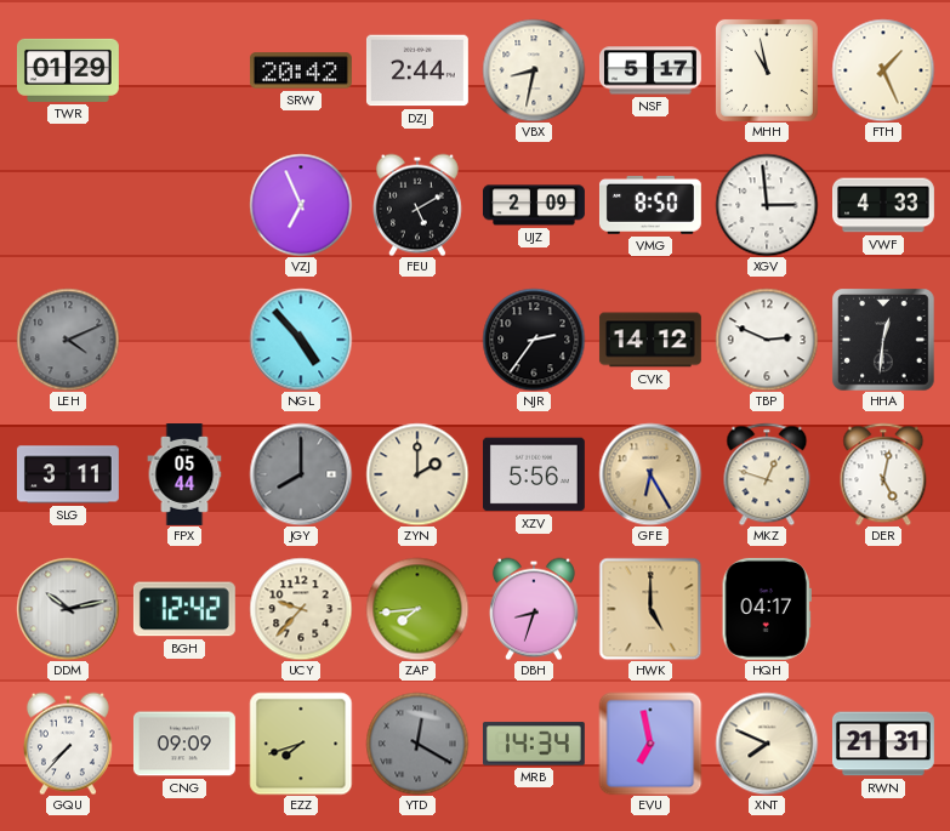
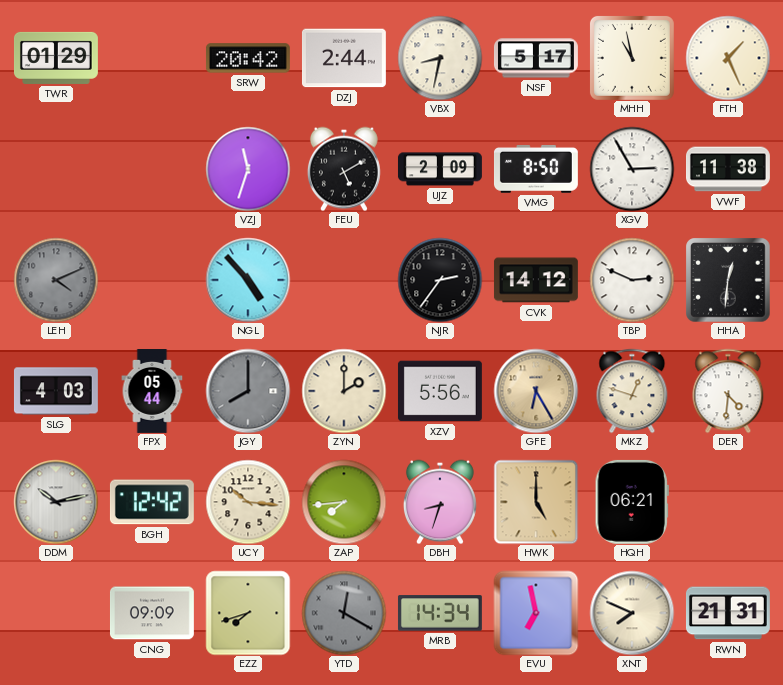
VZJ: 6:56 -> 11:33 (248, 169)
XGV: 2:59 -> 2:55 (632, 169)
VWF: 4:33 -> 11:38 (729, 169)
SLG: 3:11 -> 4:03 (56, 391)
DER: 5:02 -> 4:31 (728, 391)
UCY: 9:37 -> 10:16 (248, 502)
HQH: 04:17 -> 06:21 (632, 502)
GQU: 7:37 -> none (68, 744)
